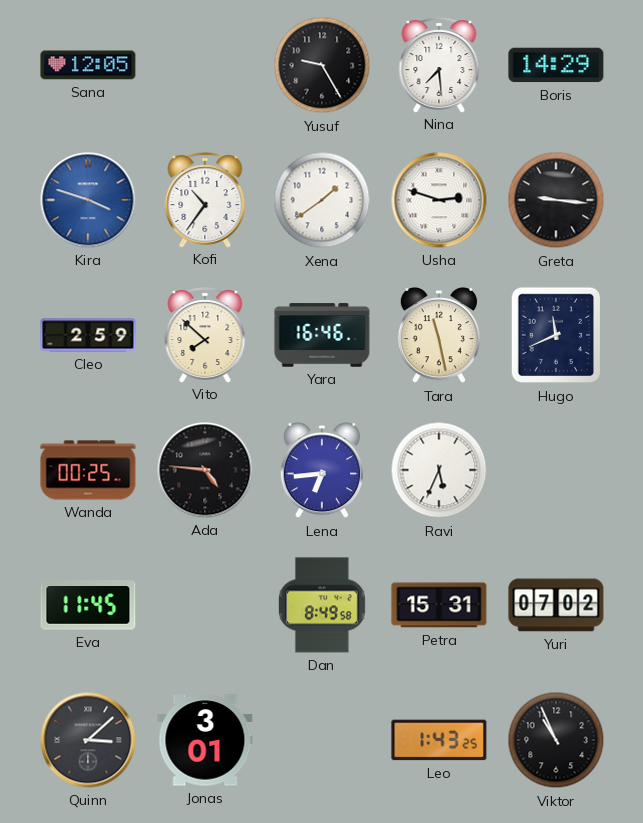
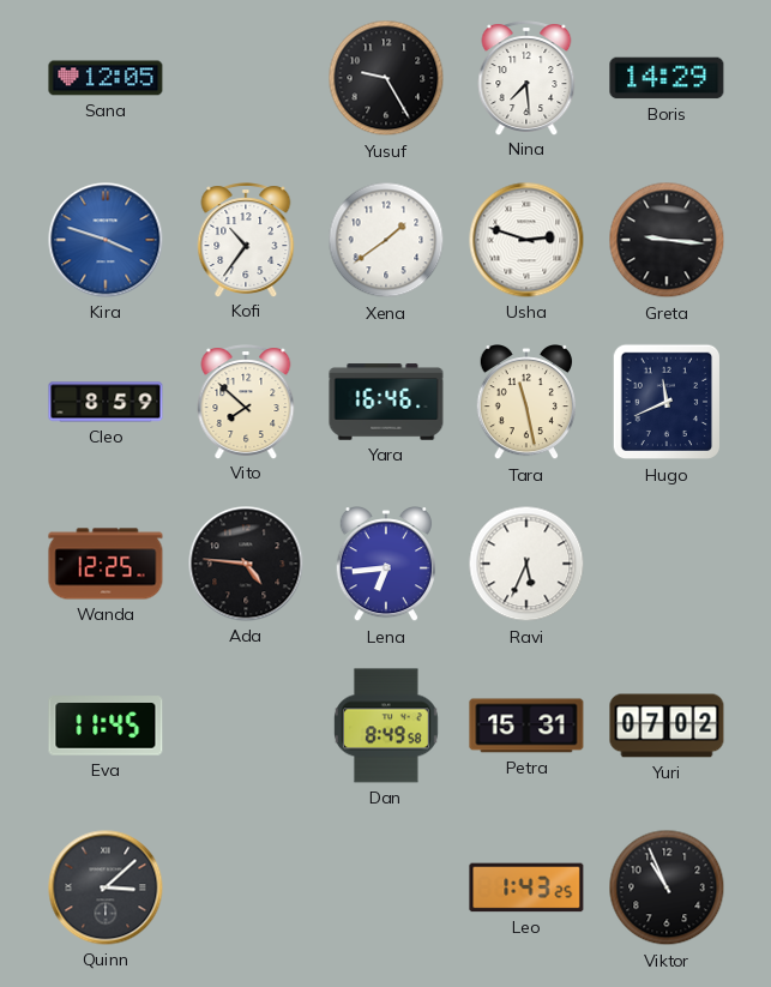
Cleo: 2:59 -> 8:59 (106, 402)
Wanda: 00:25 -> 12:25 (106, 564)
Jonas: 3:01 -> none (205, 740)
